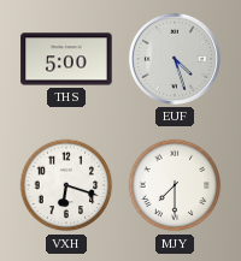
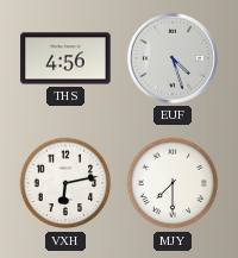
THS: 5:00 -> 4:56 (65, 58)
VXH: 6:18 -> 6:13 (65, 183)
